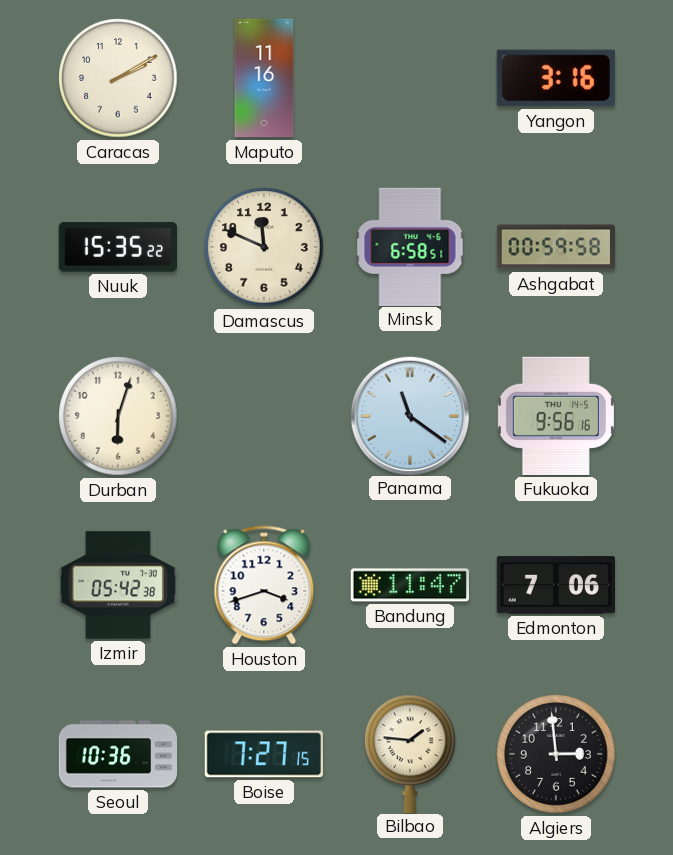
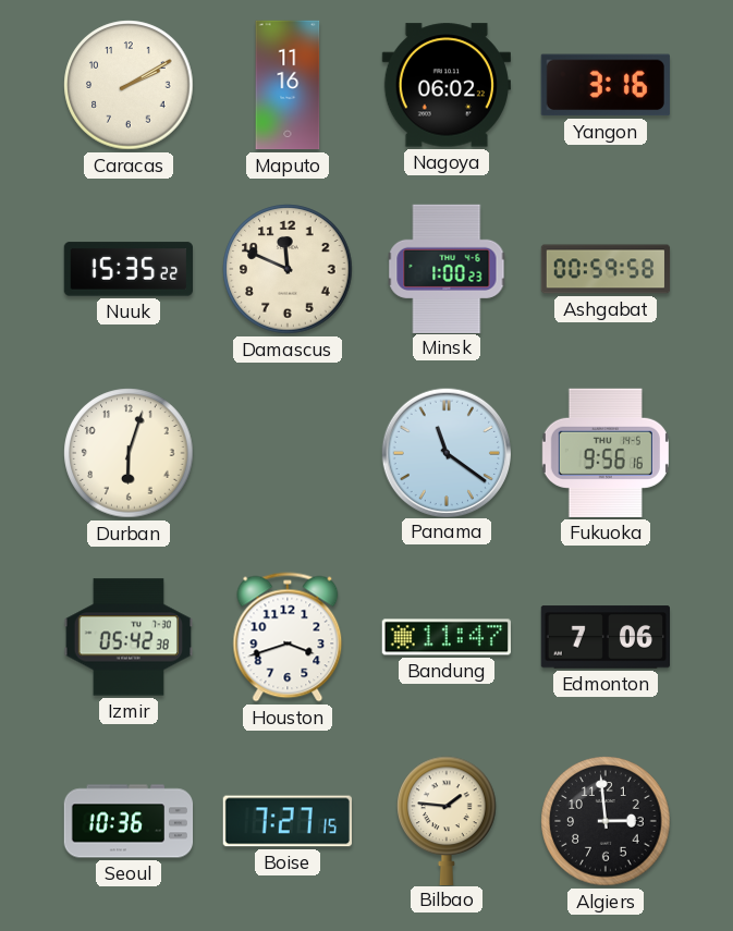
Nagoya: none -> 06:02 (447, 85)
Minsk: 6:58 -> 1:00 (447, 268)
